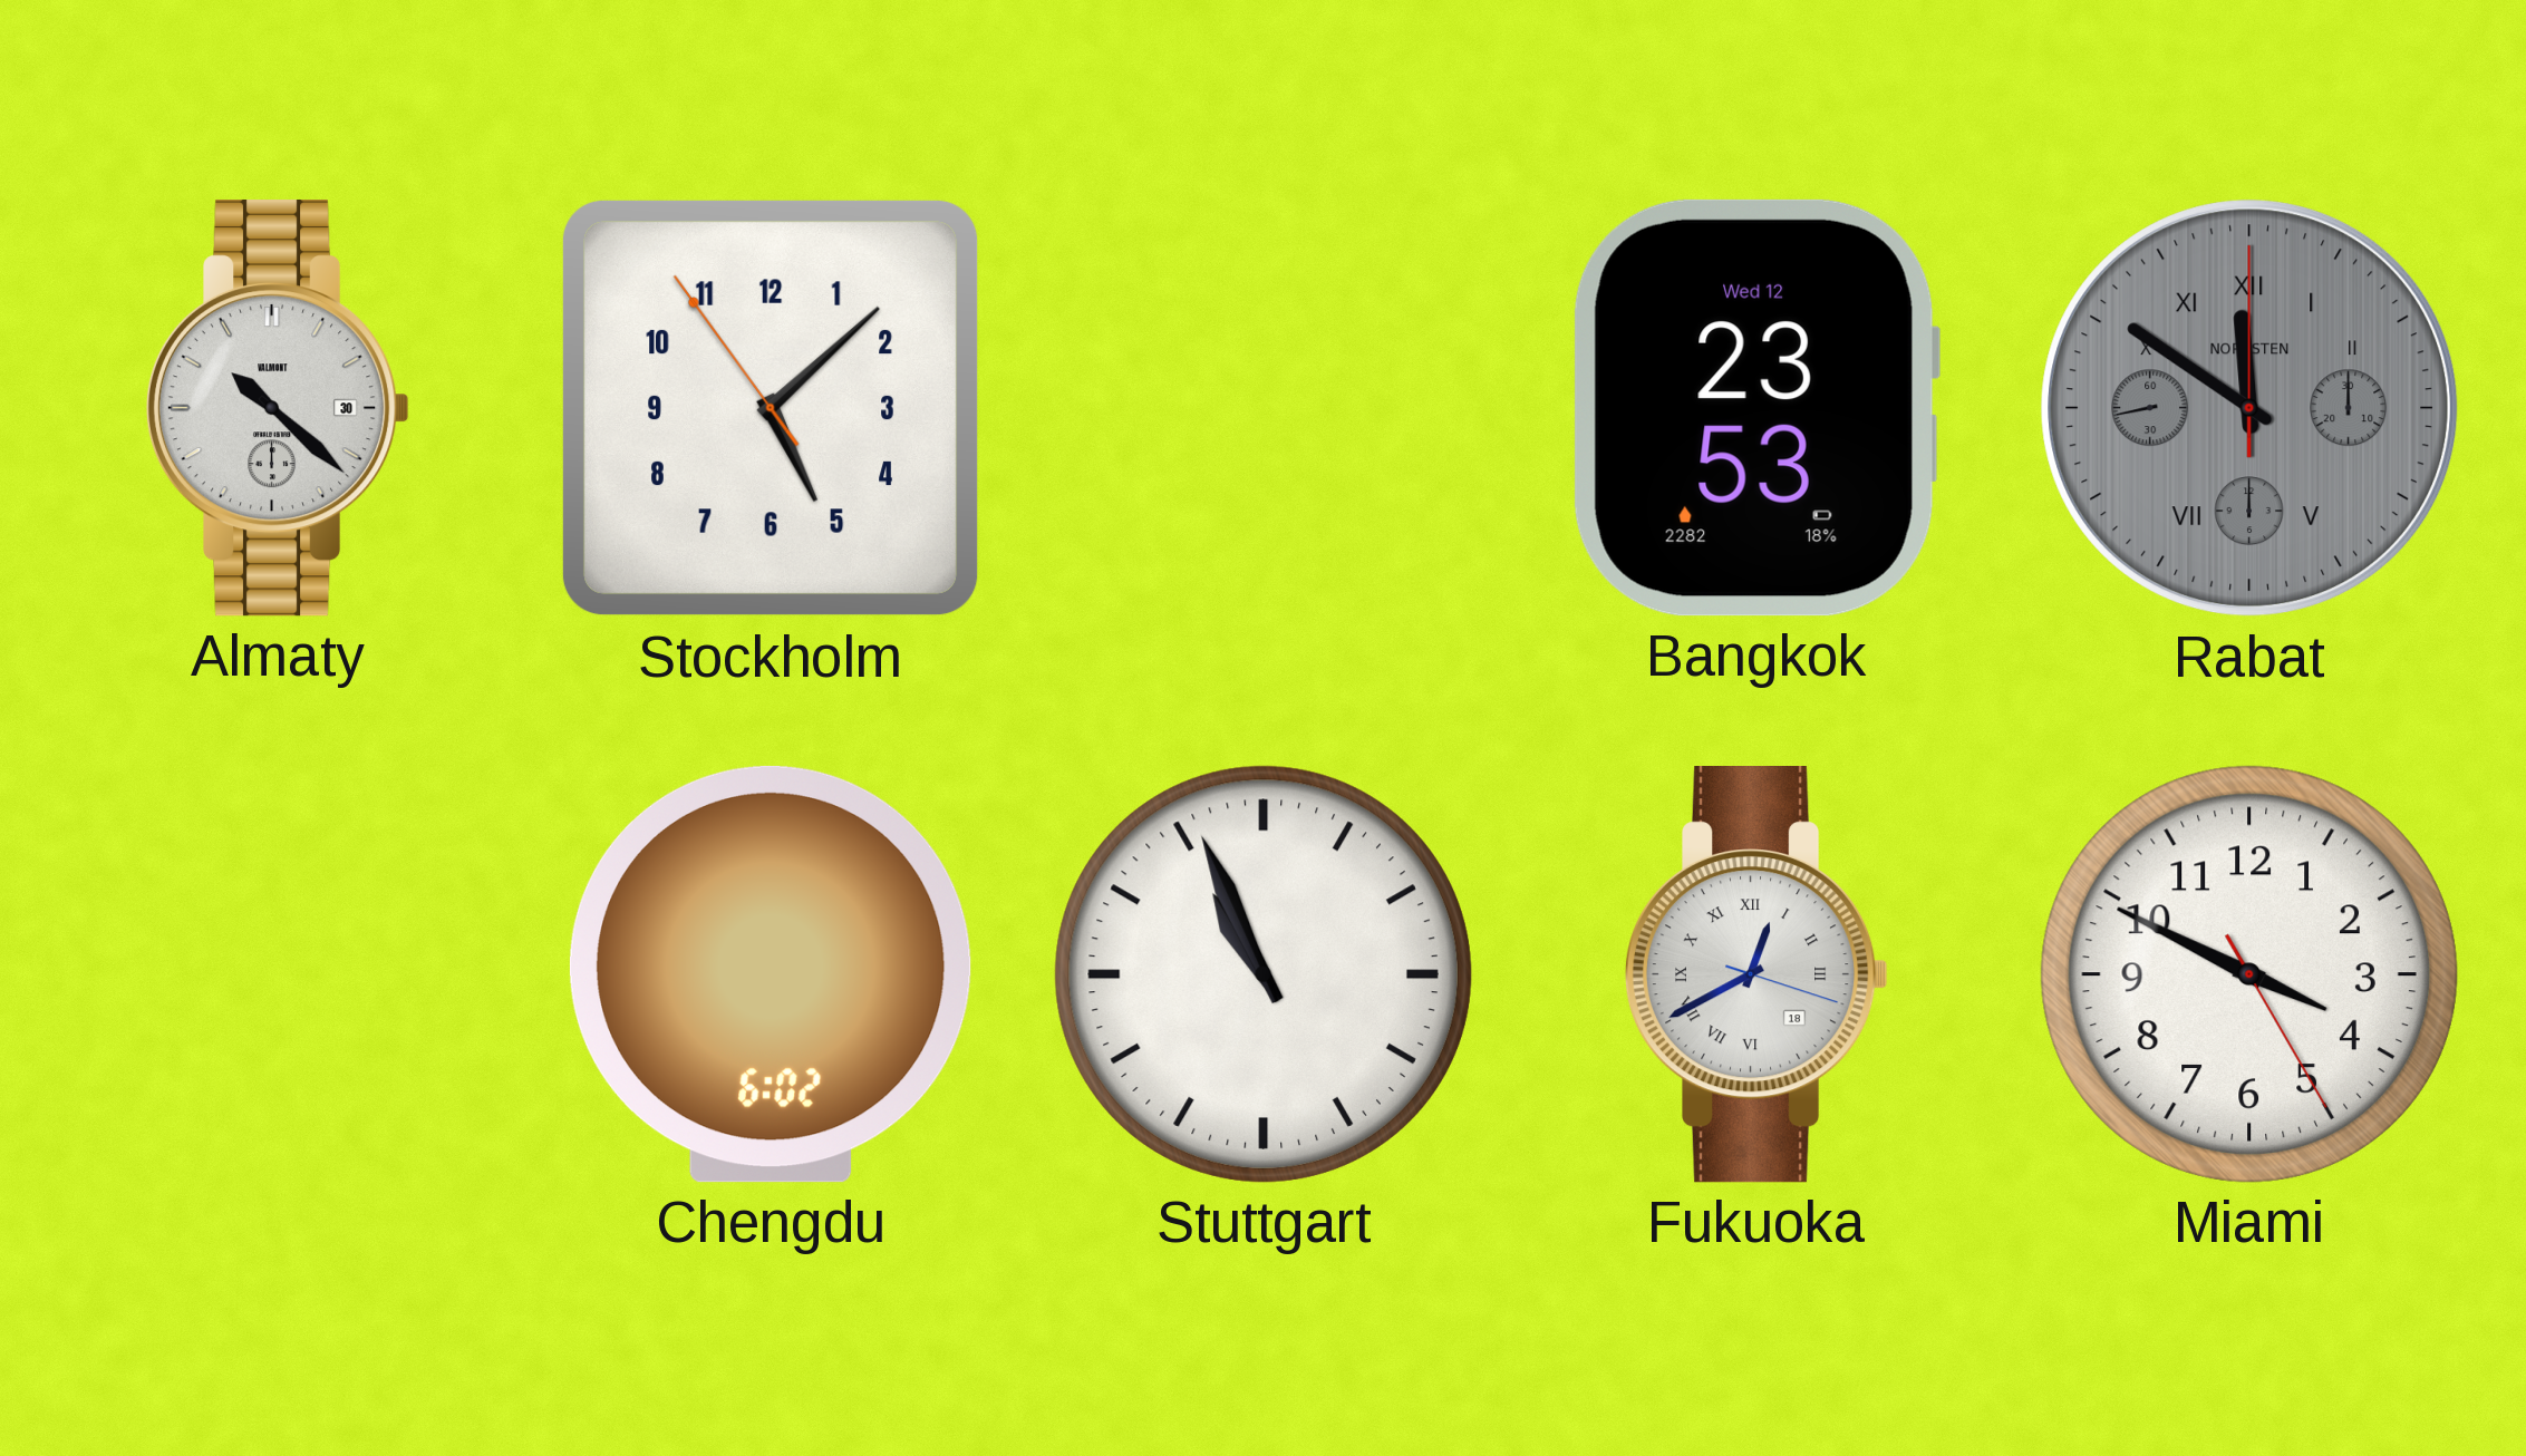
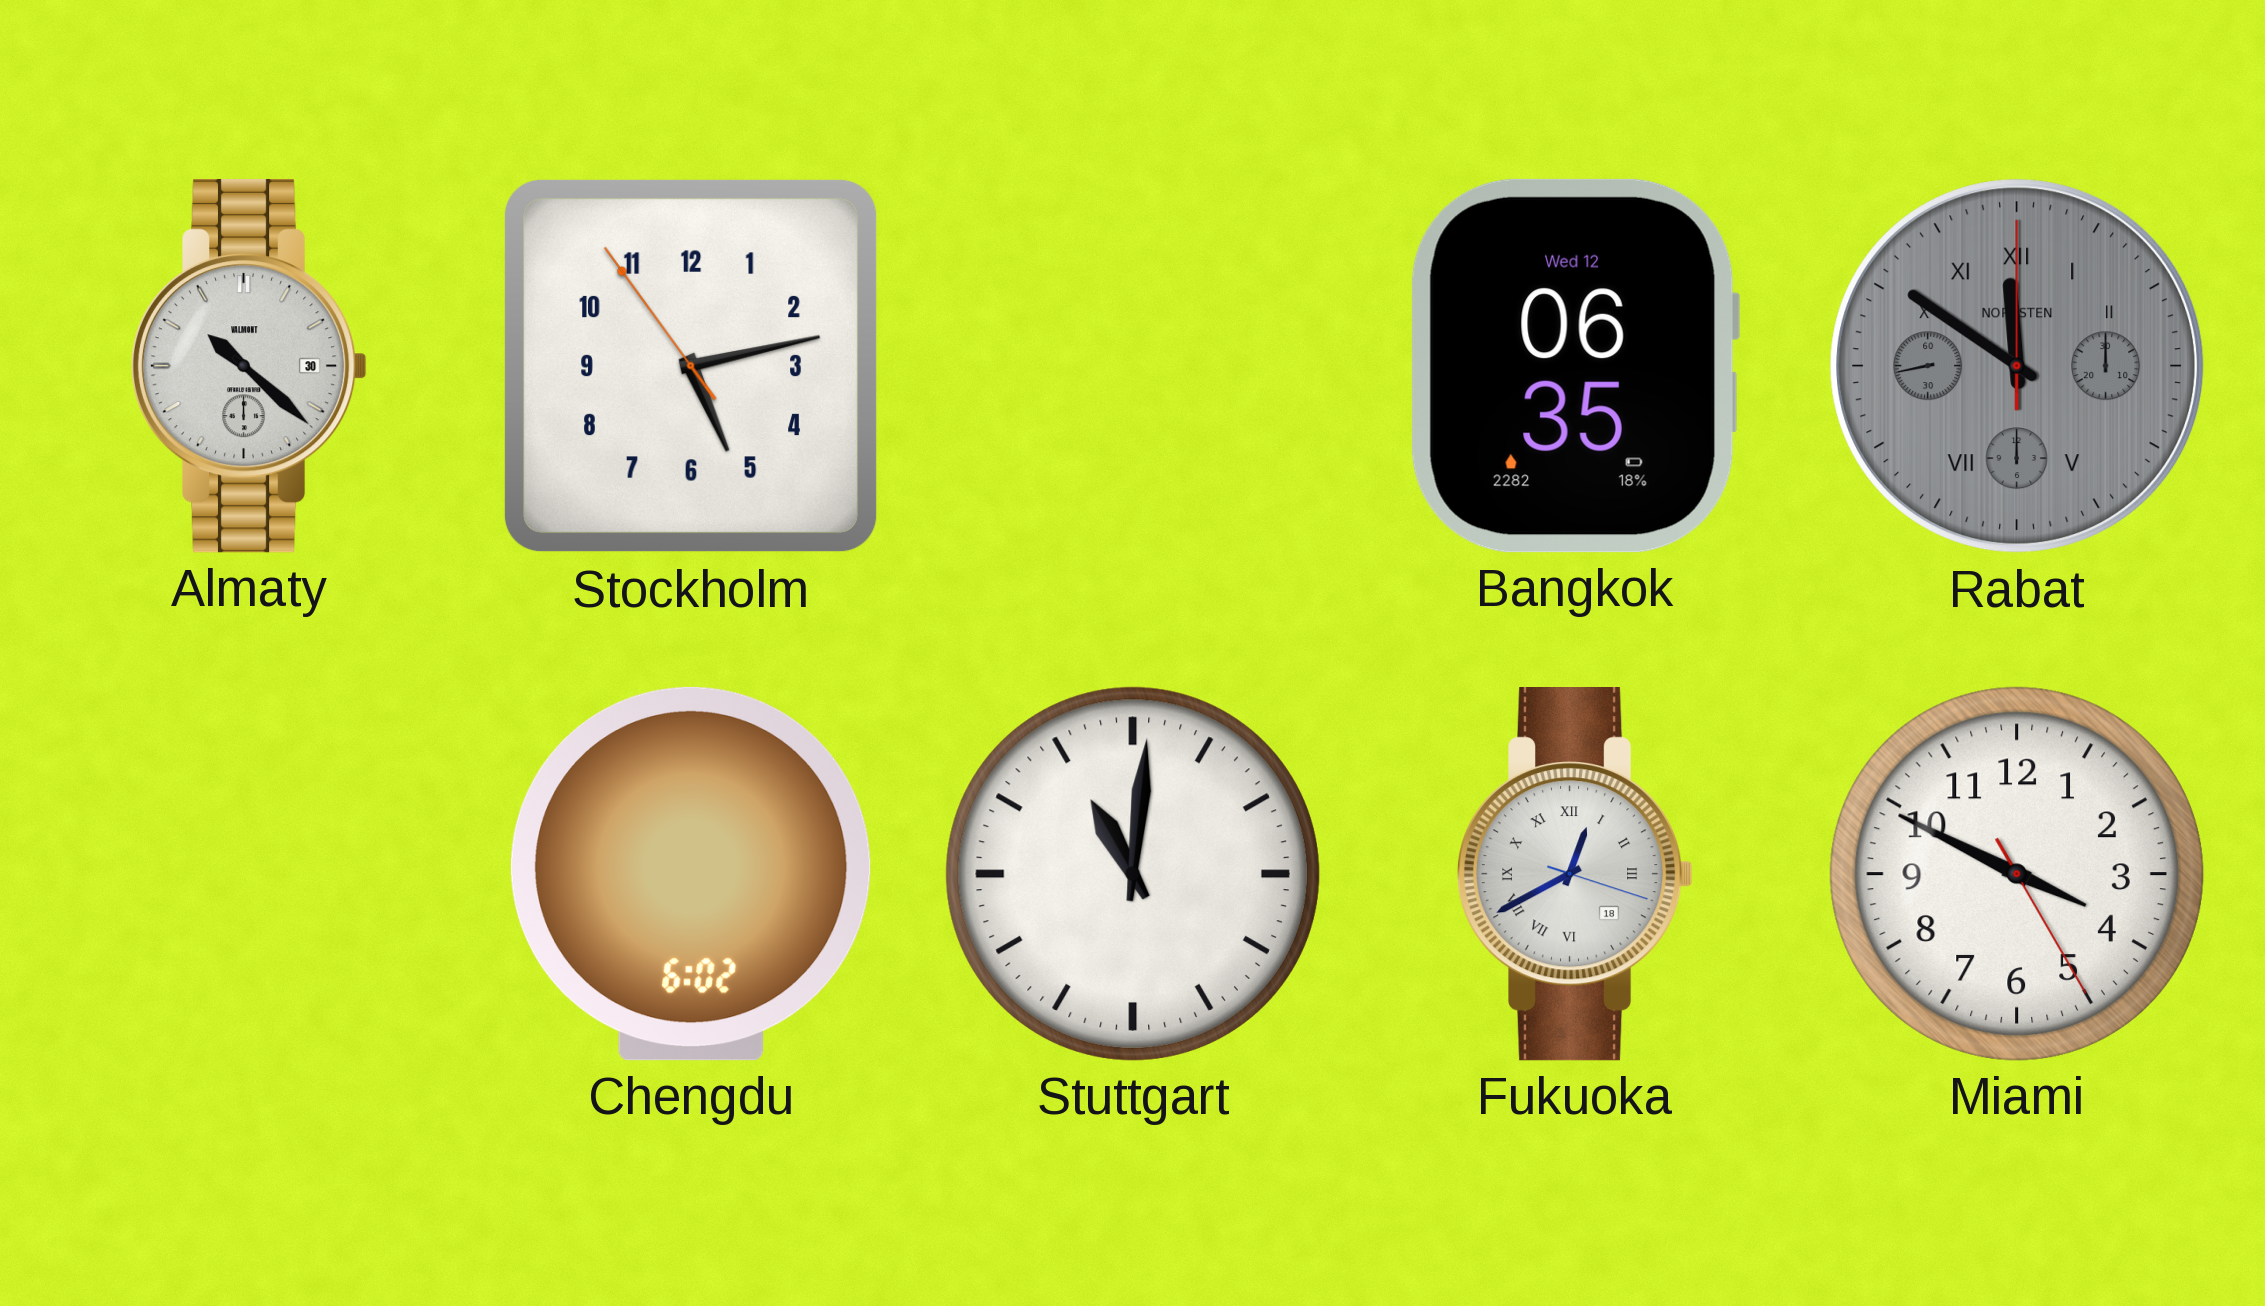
Stockholm: 5:07 -> 5:12 (691, 366)
Bangkok: 23:53 -> 06:35 (1574, 366)
Stuttgart: 10:56 -> 11:01 (1133, 874)
